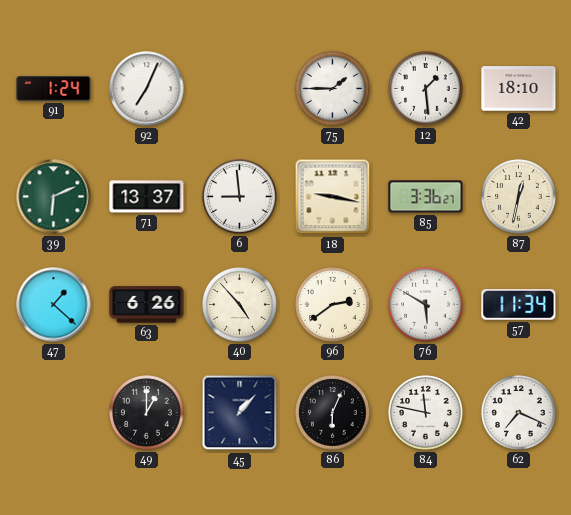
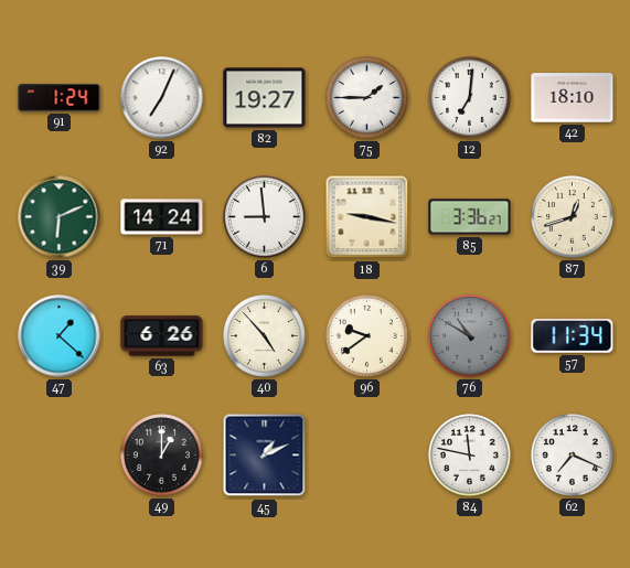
82: none -> 19:27 (265, 98)
12: 1:29 -> 7:01 (470, 98)
71: 13:37 -> 14:24 (162, 217)
87: 12:32 -> 12:42 (573, 217)
96: 2:39 -> 9:39 (367, 336)
76: 5:50 -> 10:50 (470, 336)
76 dial: white -> grey (470, 336)
45: 1:07 -> 1:11 (265, 456)
86: 6:04 -> none (333, 413)
